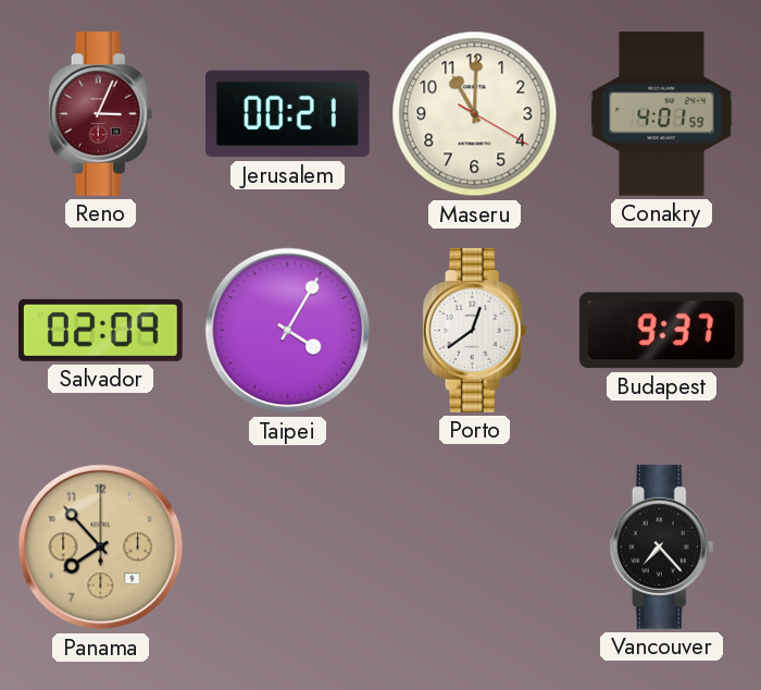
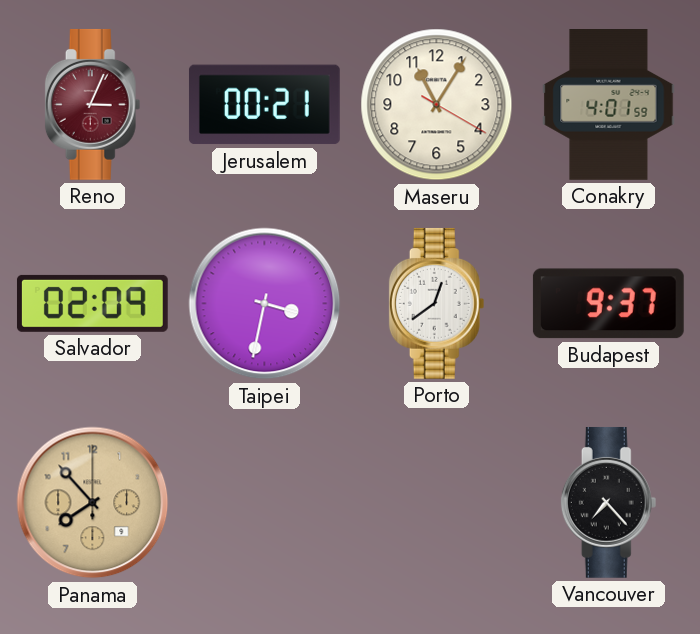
Maseru: 11:00 -> 11:05 (437, 105)
Taipei: 4:05 -> 3:32 (265, 304)
